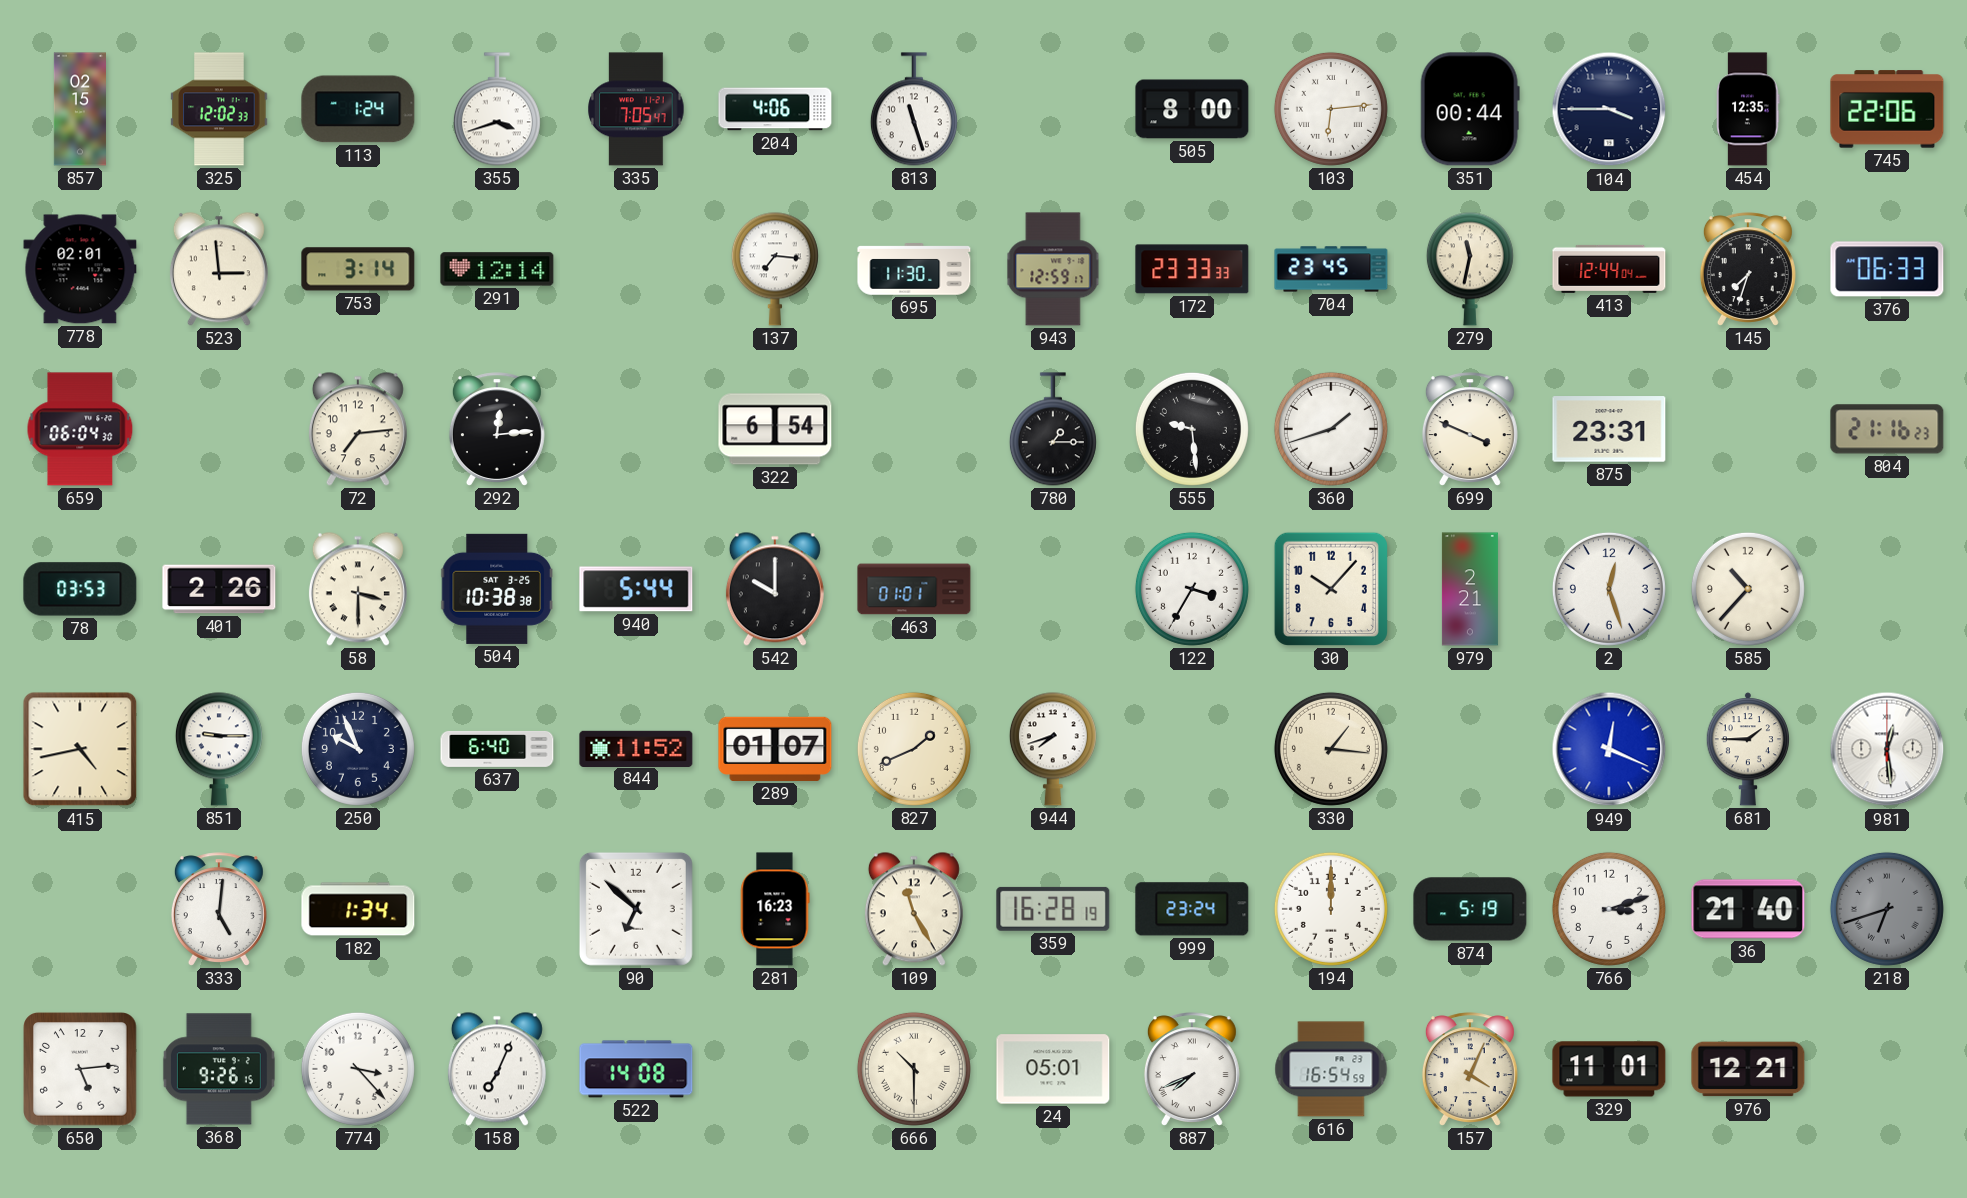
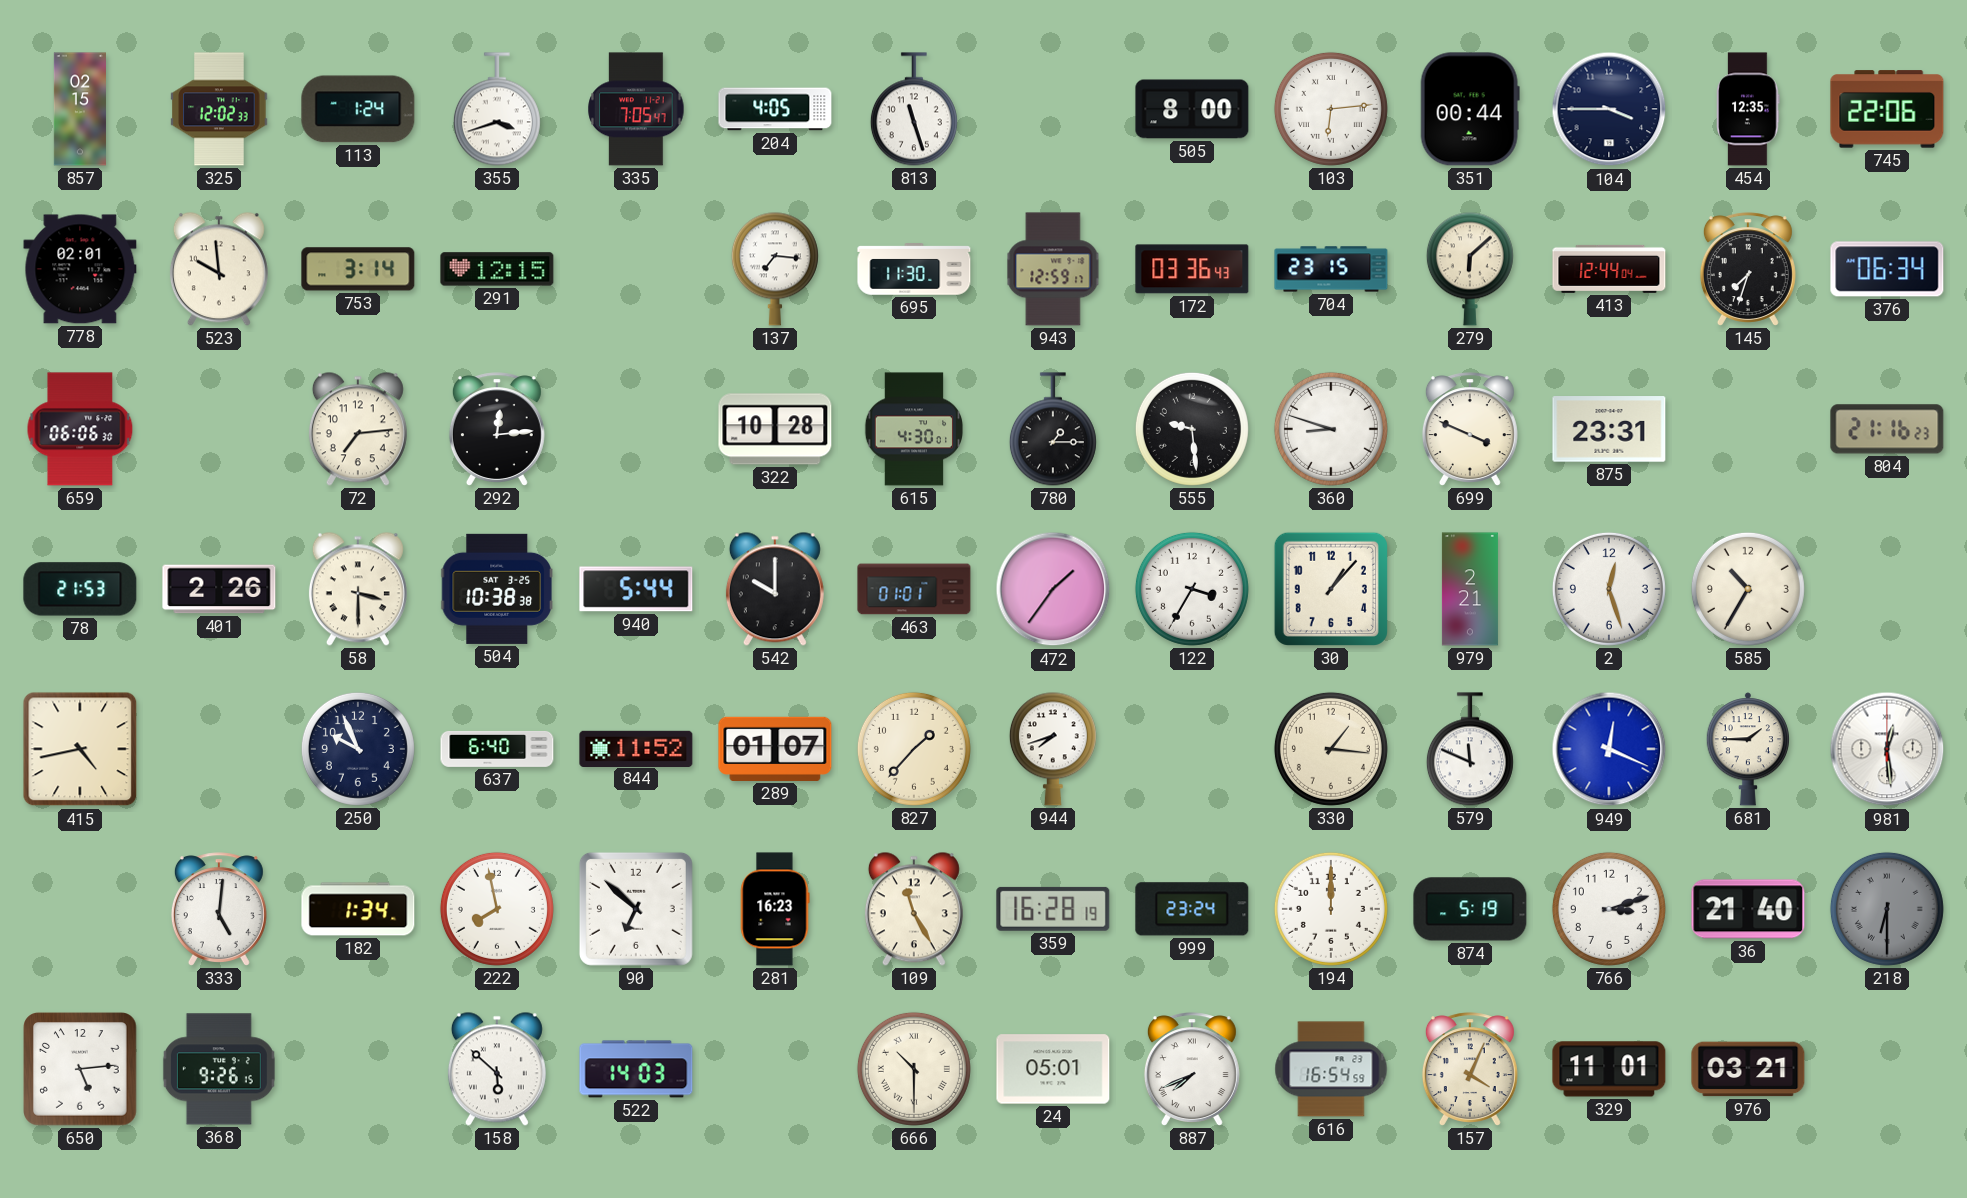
204: 4:06 -> 4:05 (775, 109)
523: 2:59 -> 9:59 (219, 269)
291: 12:14 -> 12:15 (497, 269)
172: 23:33 -> 03:36 (1192, 269)
704: 23:45 -> 23:15 (1331, 269)
279: 11:32 -> 6:08 (1470, 269)
376: 06:33 -> 06:34 (1887, 269)
659: 06:04 -> 06:06 (80, 429)
322: 6:54 -> 10:28 (775, 429)
615: none -> 4:30 (914, 429)
360: 1:42 -> 8:48 (1331, 429)
78: 03:53 -> 21:53 (80, 589)
472: none -> 1:36 (1053, 589)
30: 10:07 -> 1:07 (1331, 589)
585: 10:37 -> 10:35 (1748, 589)
851: 9:15 -> none (219, 749)
827: 1:41 -> 1:37 (914, 749)
579: none -> 11:49 (1470, 749)
222: none -> 7:58 (497, 909)
218: 6:42 -> 6:30 (1887, 909)
774: 3:23 -> none (358, 1069)
158: 7:04 -> 5:52 (497, 1069)
522: 14:08 -> 14:03 (636, 1069)
976: 12:21 -> 03:21 (1748, 1069)
